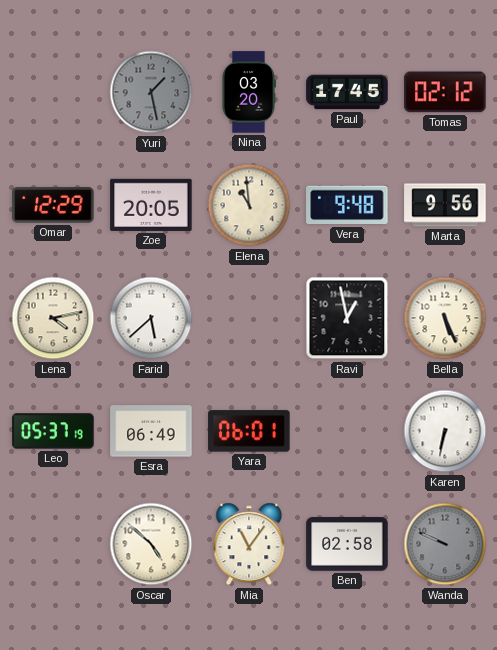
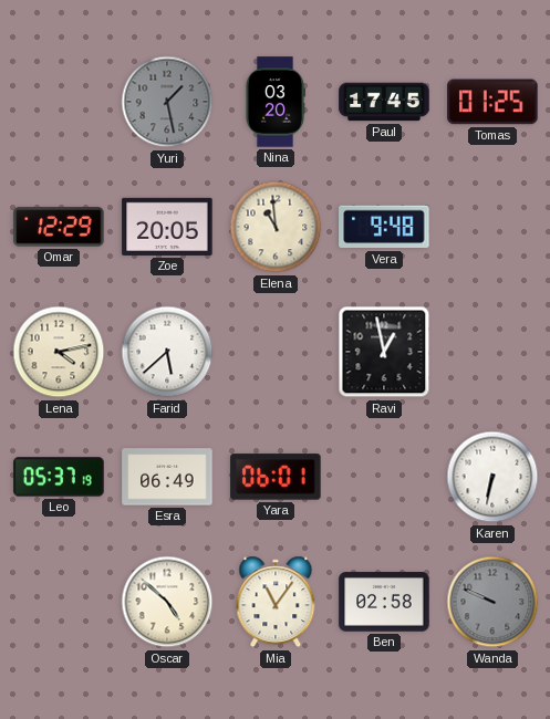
Tomas: 02:12 -> 01:25 (492, 102)
Marta: 9:56 -> none (445, 205)
Bella: 5:26 -> none (445, 318)
